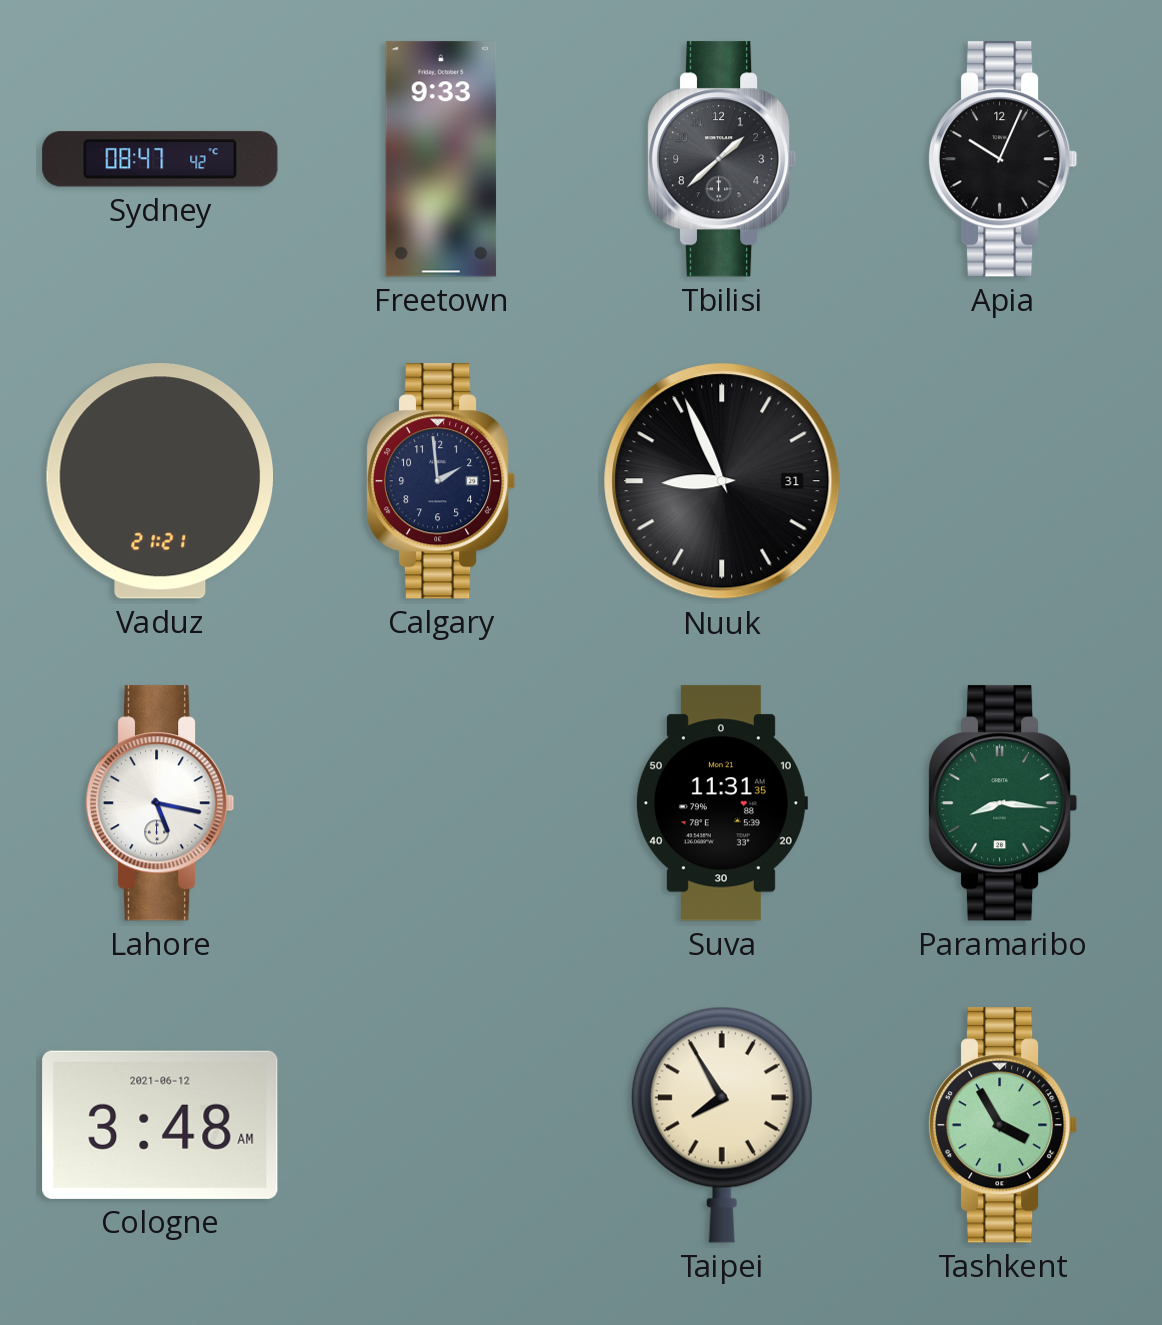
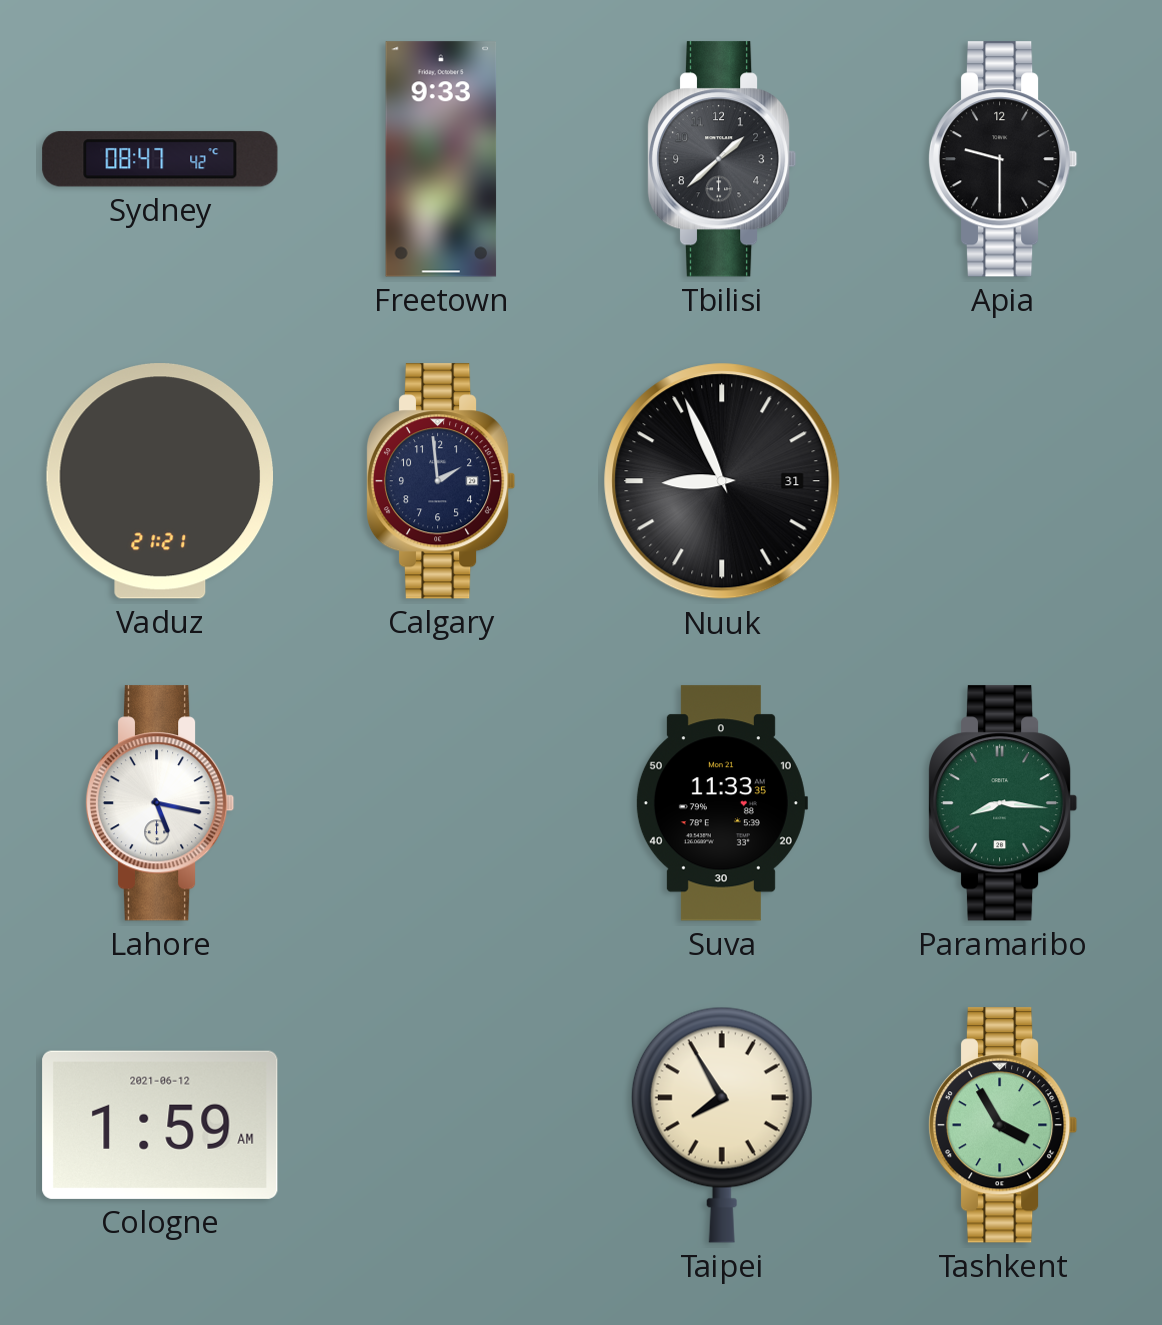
Apia: 10:04 -> 9:30 (1003, 159)
Suva: 11:31 -> 11:33 (721, 803)
Cologne: 3:48 -> 1:59 (160, 1125)
